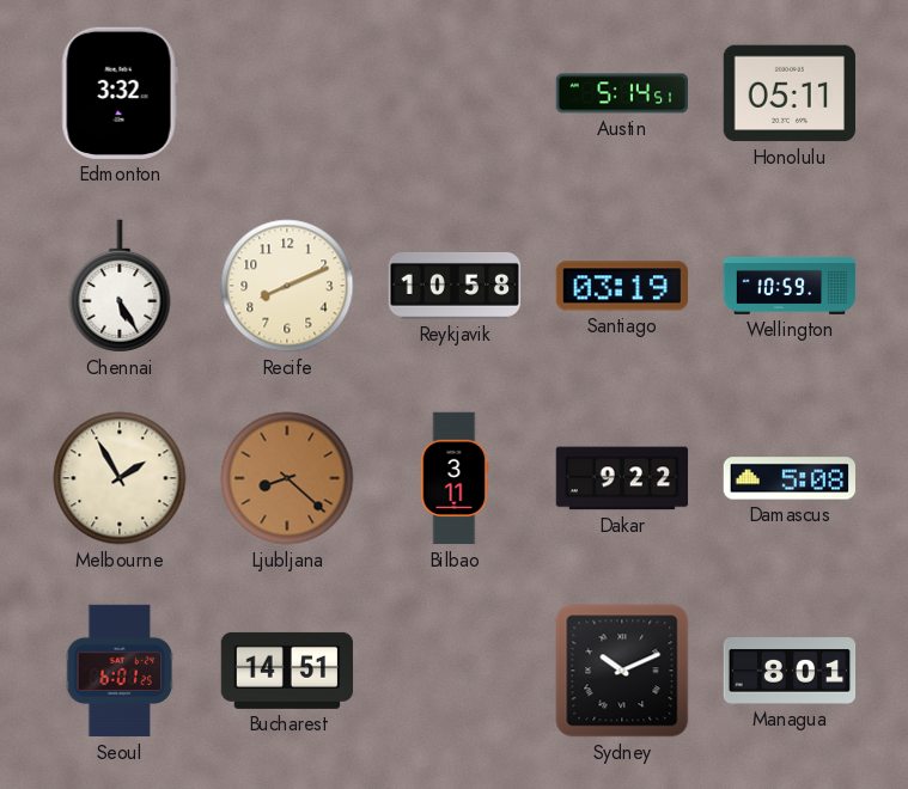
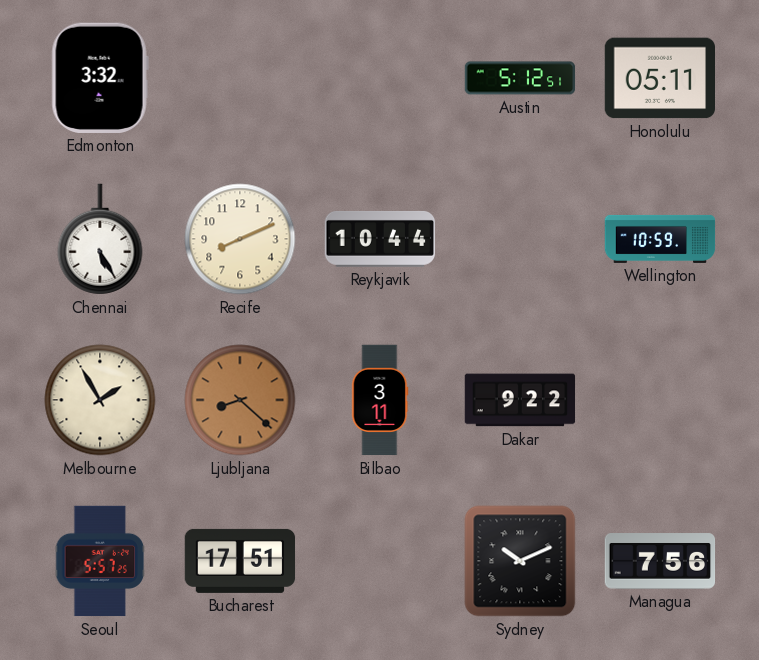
Austin: 5:14 -> 5:12 (520, 78)
Reykjavik: 10:58 -> 10:44 (380, 239)
Santiago: 03:19 -> none (621, 286)
Damascus: 5:08 -> none (790, 478)
Seoul: 6:01 -> 5:57 (100, 561)
Bucharest: 14:51 -> 17:51 (240, 561)
Managua: 8:01 -> 7:56 (660, 561)
